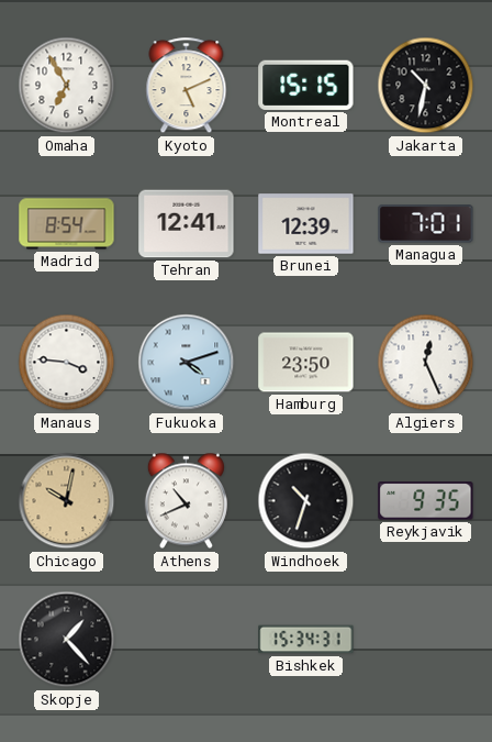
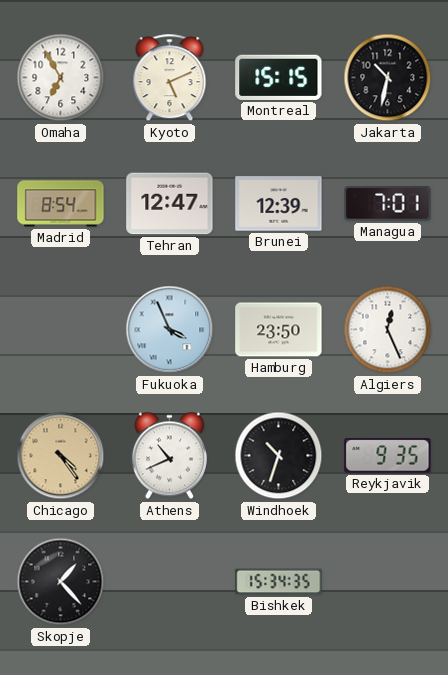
Tehran: 12:41 -> 12:47 (170, 204)
Manaus: 3:46 -> none (67, 363)
Fukuoka: 4:12 -> 3:56 (170, 330)
Chicago: 10:02 -> 4:24 (61, 456)
Bishkek: 15:34:31 -> 15:34:35 (279, 582)
